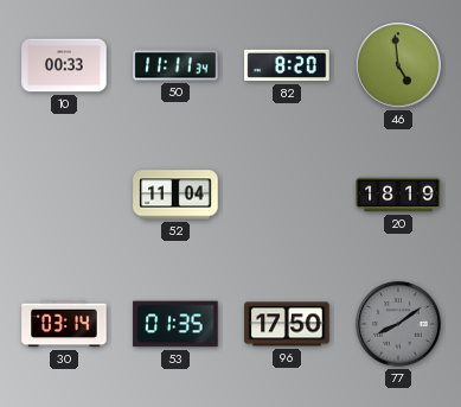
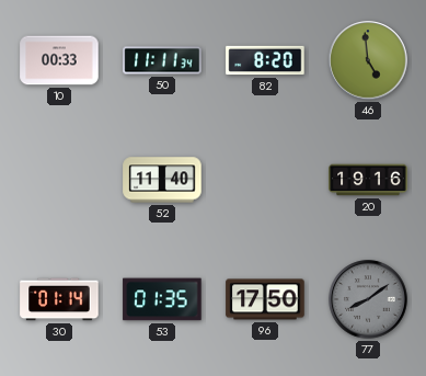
52: 11:04 -> 11:40 (162, 180)
20: 18:19 -> 19:16 (368, 180)
30: 03:14 -> 01:14 (59, 299)
